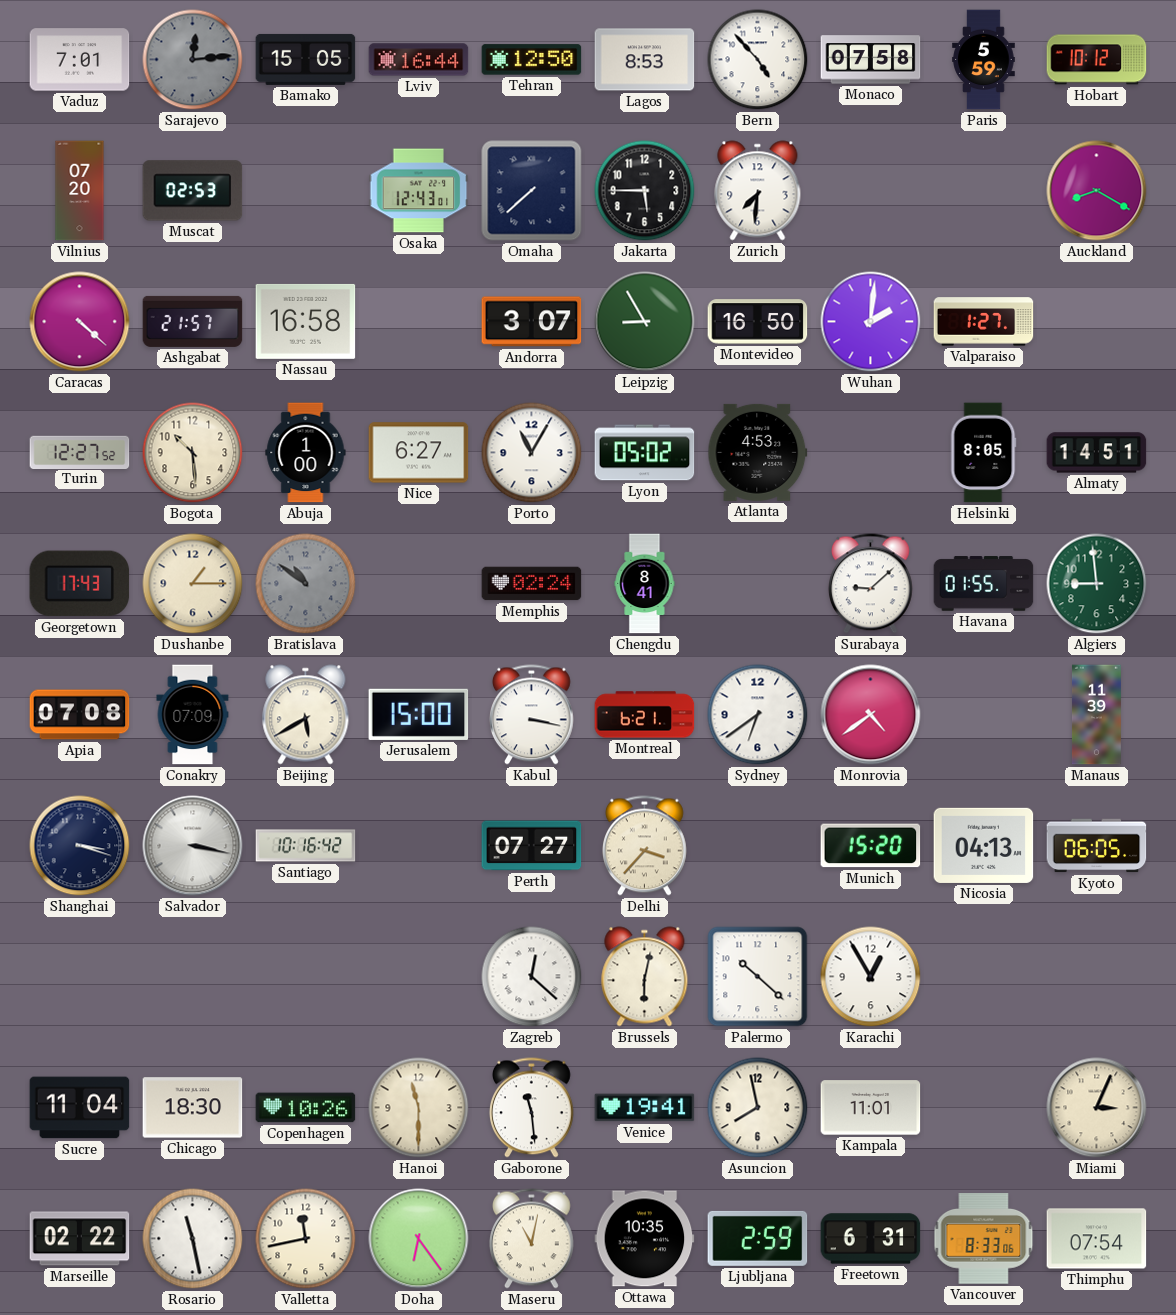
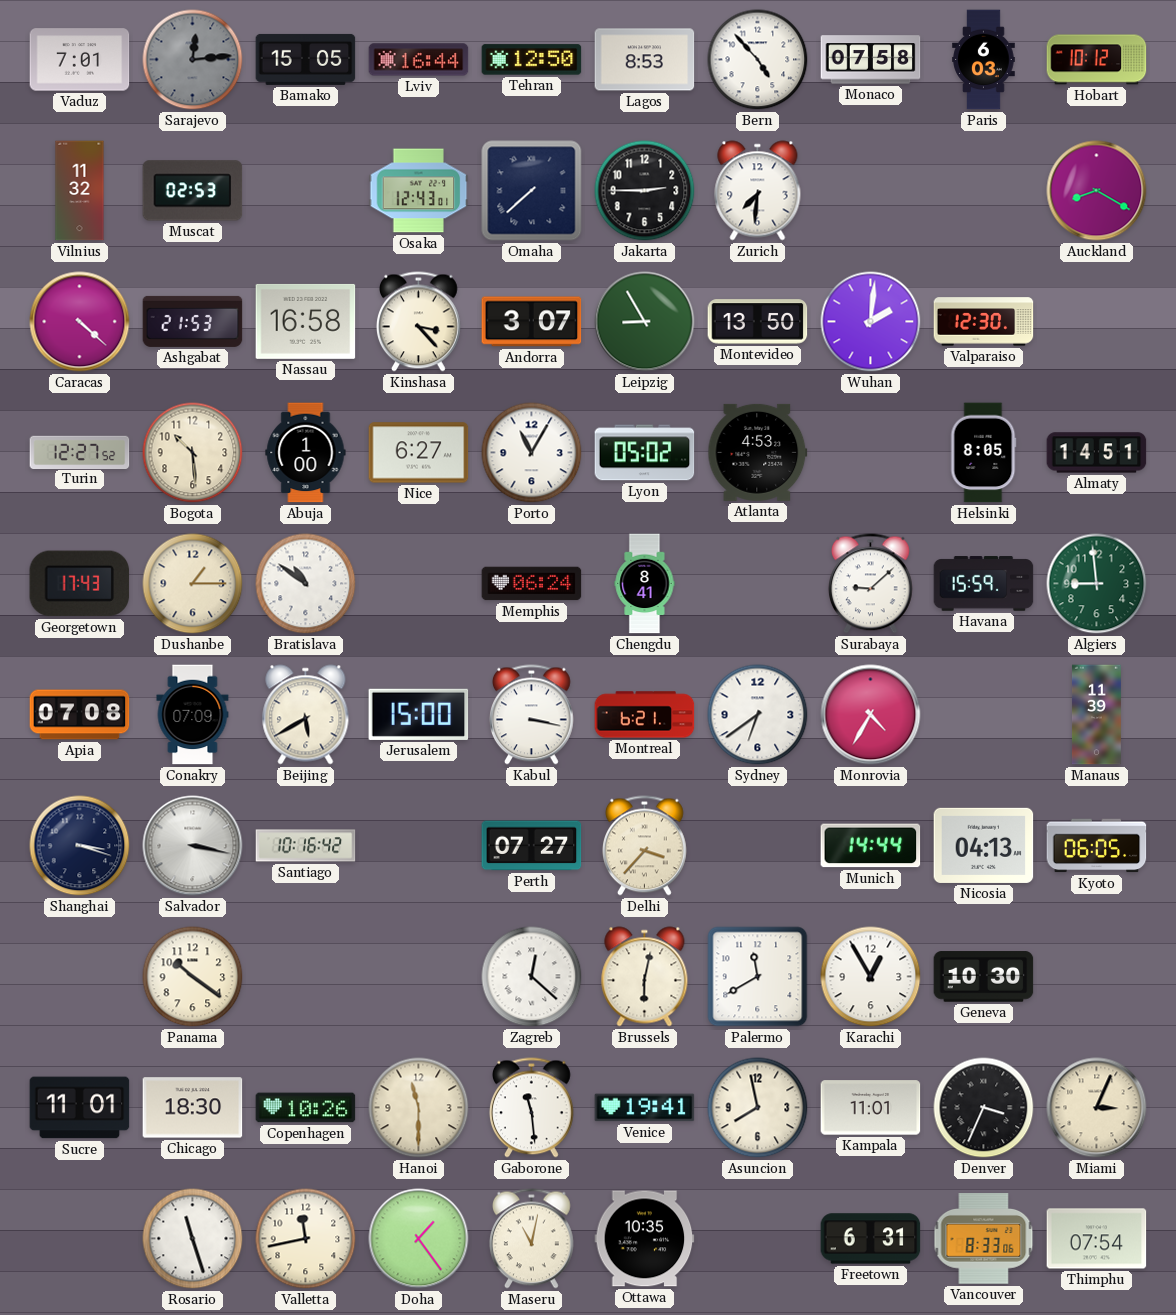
Paris: 5:59 -> 6:03 (984, 60)
Vilnius: 07:20 -> 11:32 (80, 191)
Jakarta: 5:45 -> 2:45 (645, 191)
Ashgabat: 21:57 -> 21:53 (193, 321)
Kinshasa: none -> 3:23 (419, 322)
Montevideo: 16:50 -> 13:50 (758, 322)
Valparaiso: 1:27 -> 12:30 (984, 322)
Bratislava dial: grey -> white (306, 584)
Memphis: 02:24 -> 06:24 (532, 584)
Havana: 01:55 -> 15:59 (984, 584)
Monrovia: 4:39 -> 4:35 (871, 715)
Munich: 15:20 -> 14:44 (871, 846)
Panama: none -> 10:21 (193, 977)
Palermo: 10:22 -> 11:40 (758, 977)
Geneva: none -> 10:30 (984, 977)
Sucre: 11:04 -> 11:01 (80, 1108)
Denver: none -> 3:34 (984, 1108)
Marseille: 02:22 -> none (80, 1239)
Rosario: 11:28 -> 11:27 (193, 1239)
Doha: 6:24 -> 1:24 (419, 1239)
Ljubljana: 2:59 -> none (758, 1238)
